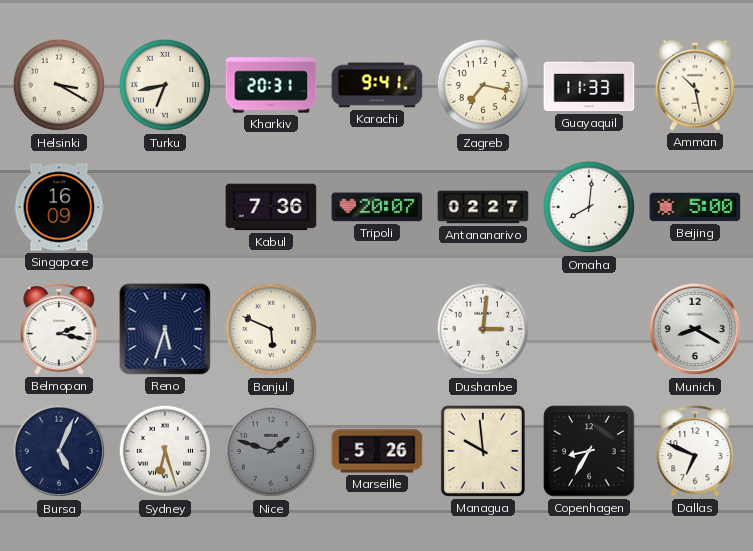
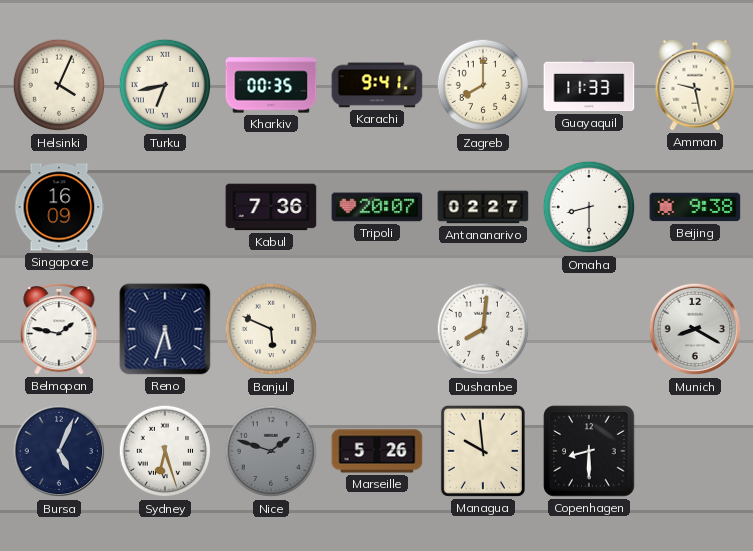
Helsinki: 3:20 -> 4:04 (59, 85)
Kharkiv: 20:31 -> 00:35 (271, 85)
Zagreb: 7:17 -> 8:00 (483, 85)
Amman: 10:28 -> 9:28 (695, 85)
Omaha: 8:01 -> 8:30 (589, 207)
Beijing: 5:00 -> 9:38 (695, 207)
Belmopan: 2:17 -> 1:47 (59, 329)
Dushanbe: 3:01 -> 8:01 (483, 329)
Copenhagen: 8:35 -> 8:30 (589, 451)
Dallas: 6:49 -> none (695, 451)
